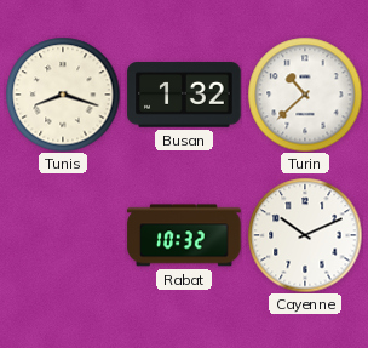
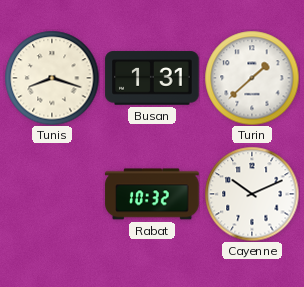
Busan: 1:32 -> 1:31 (152, 78)
Turin: 10:38 -> 1:38 (252, 78)
